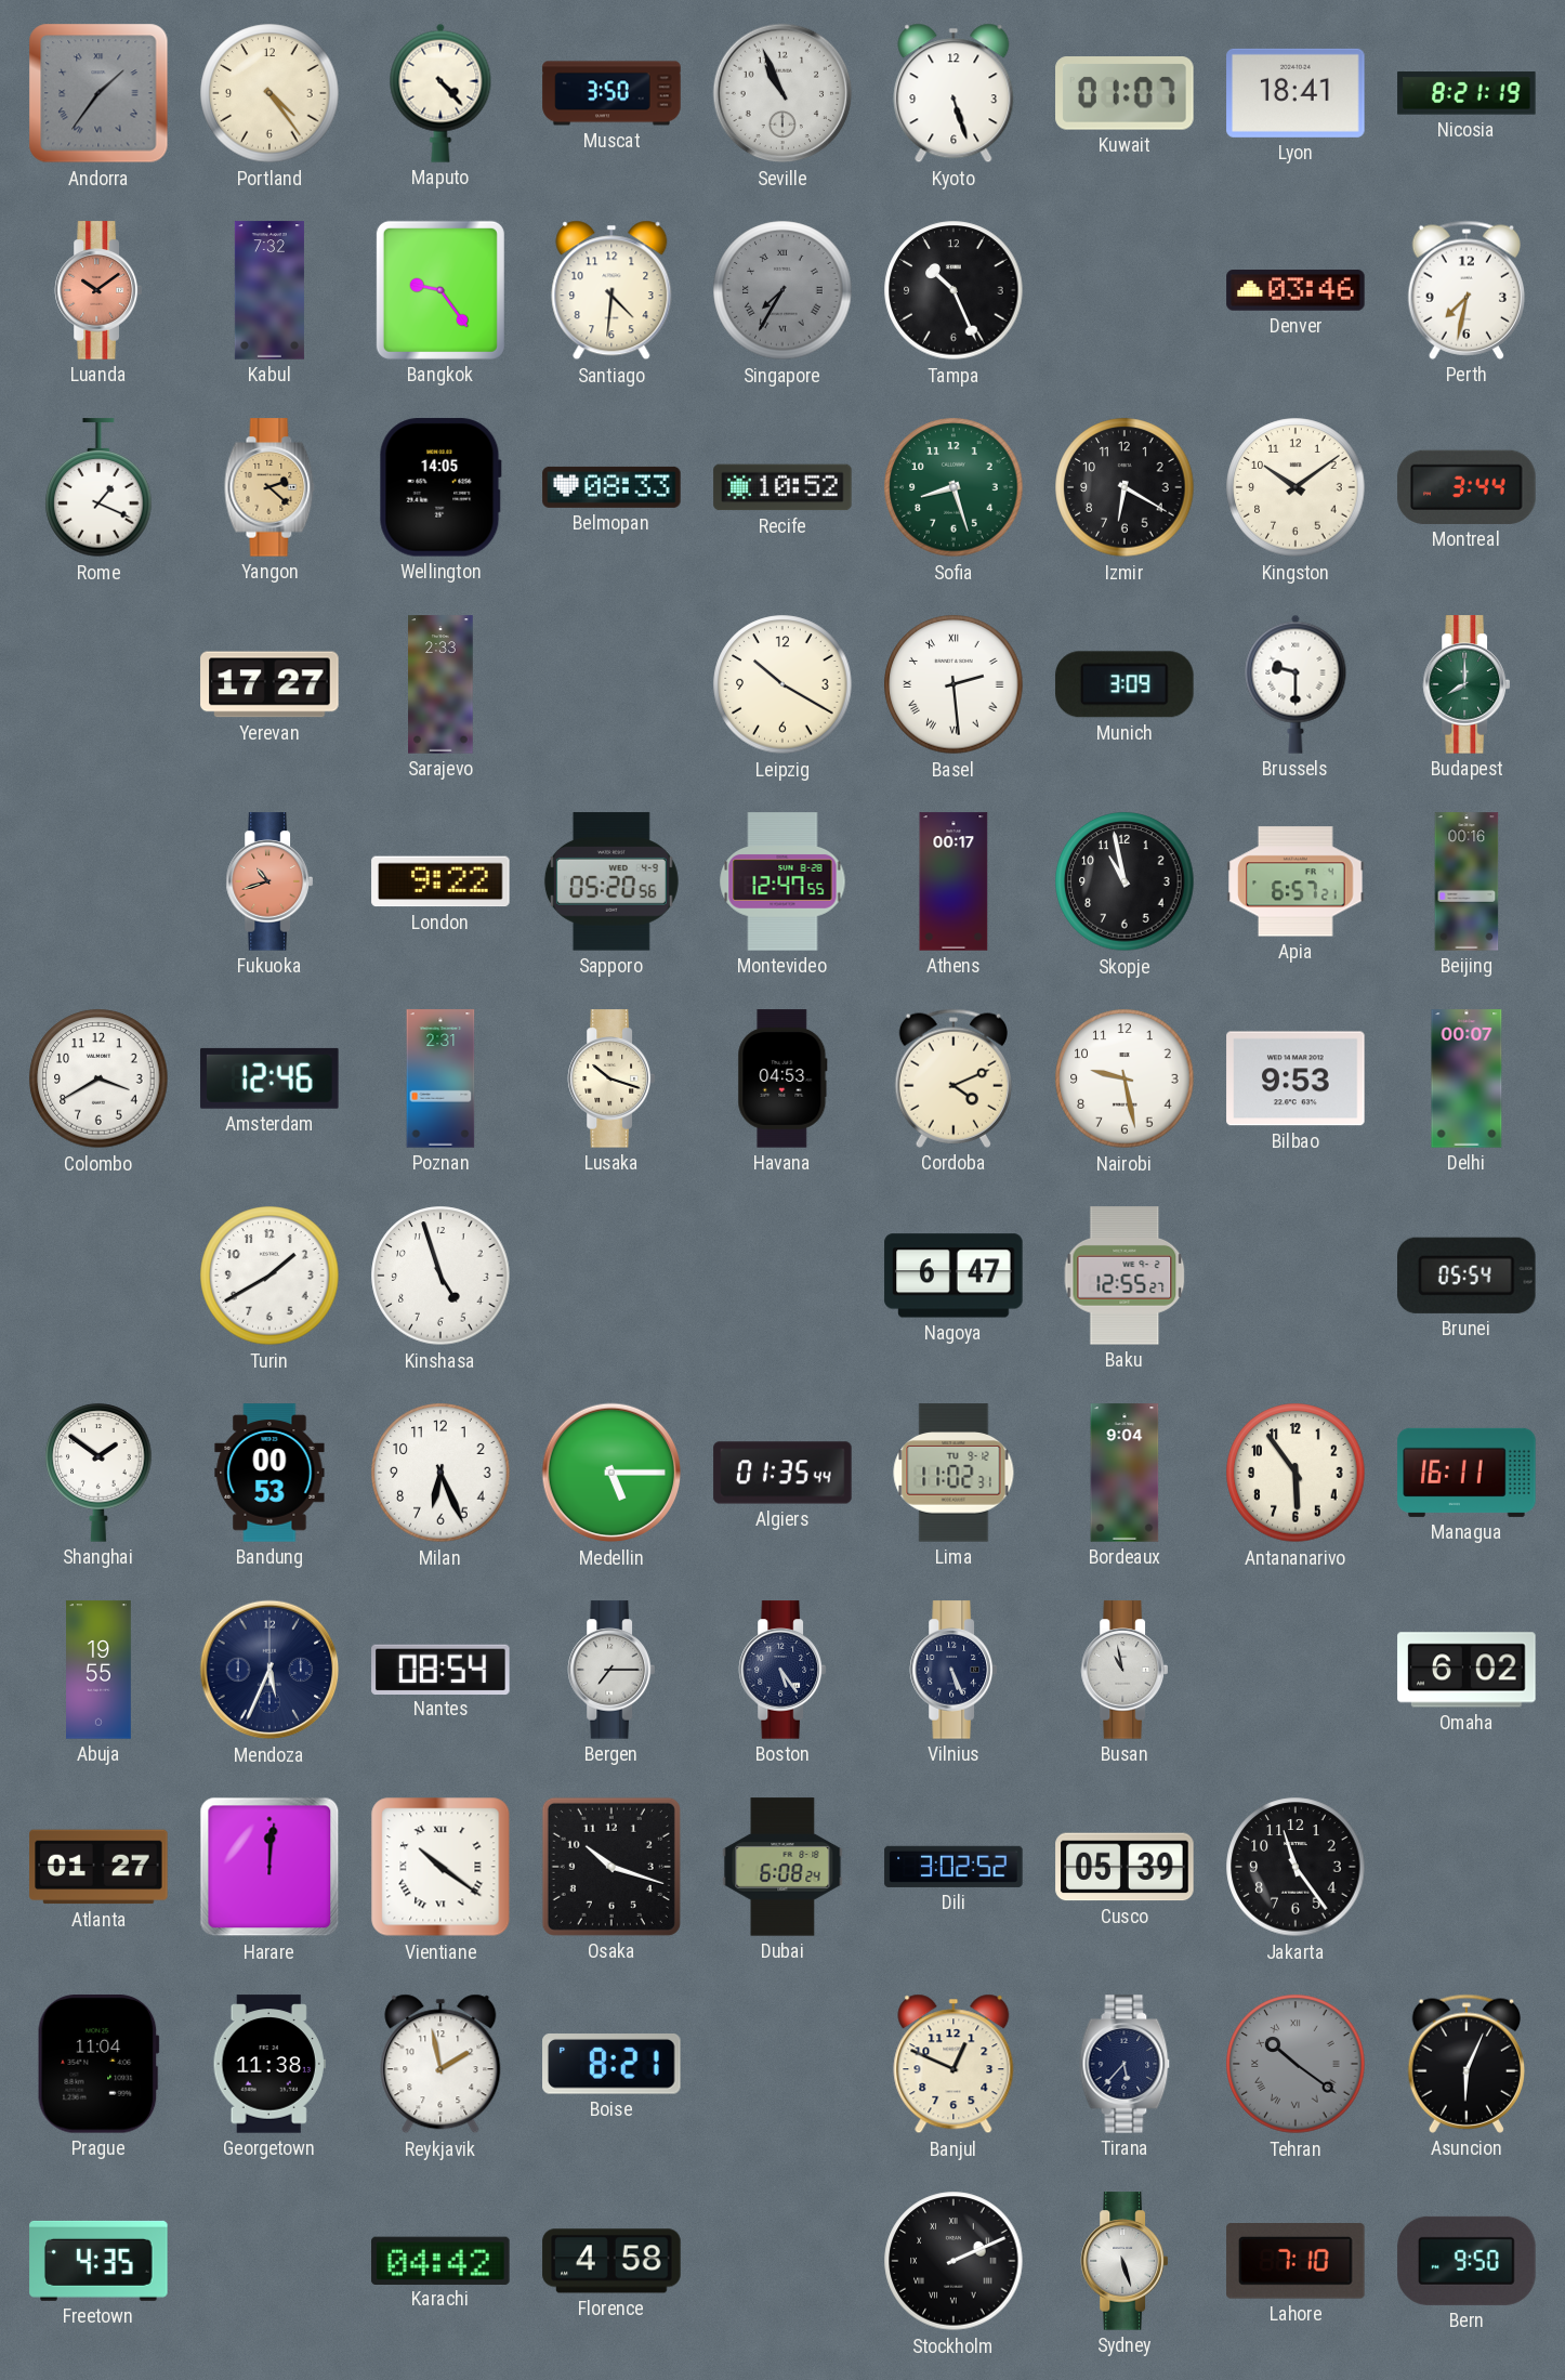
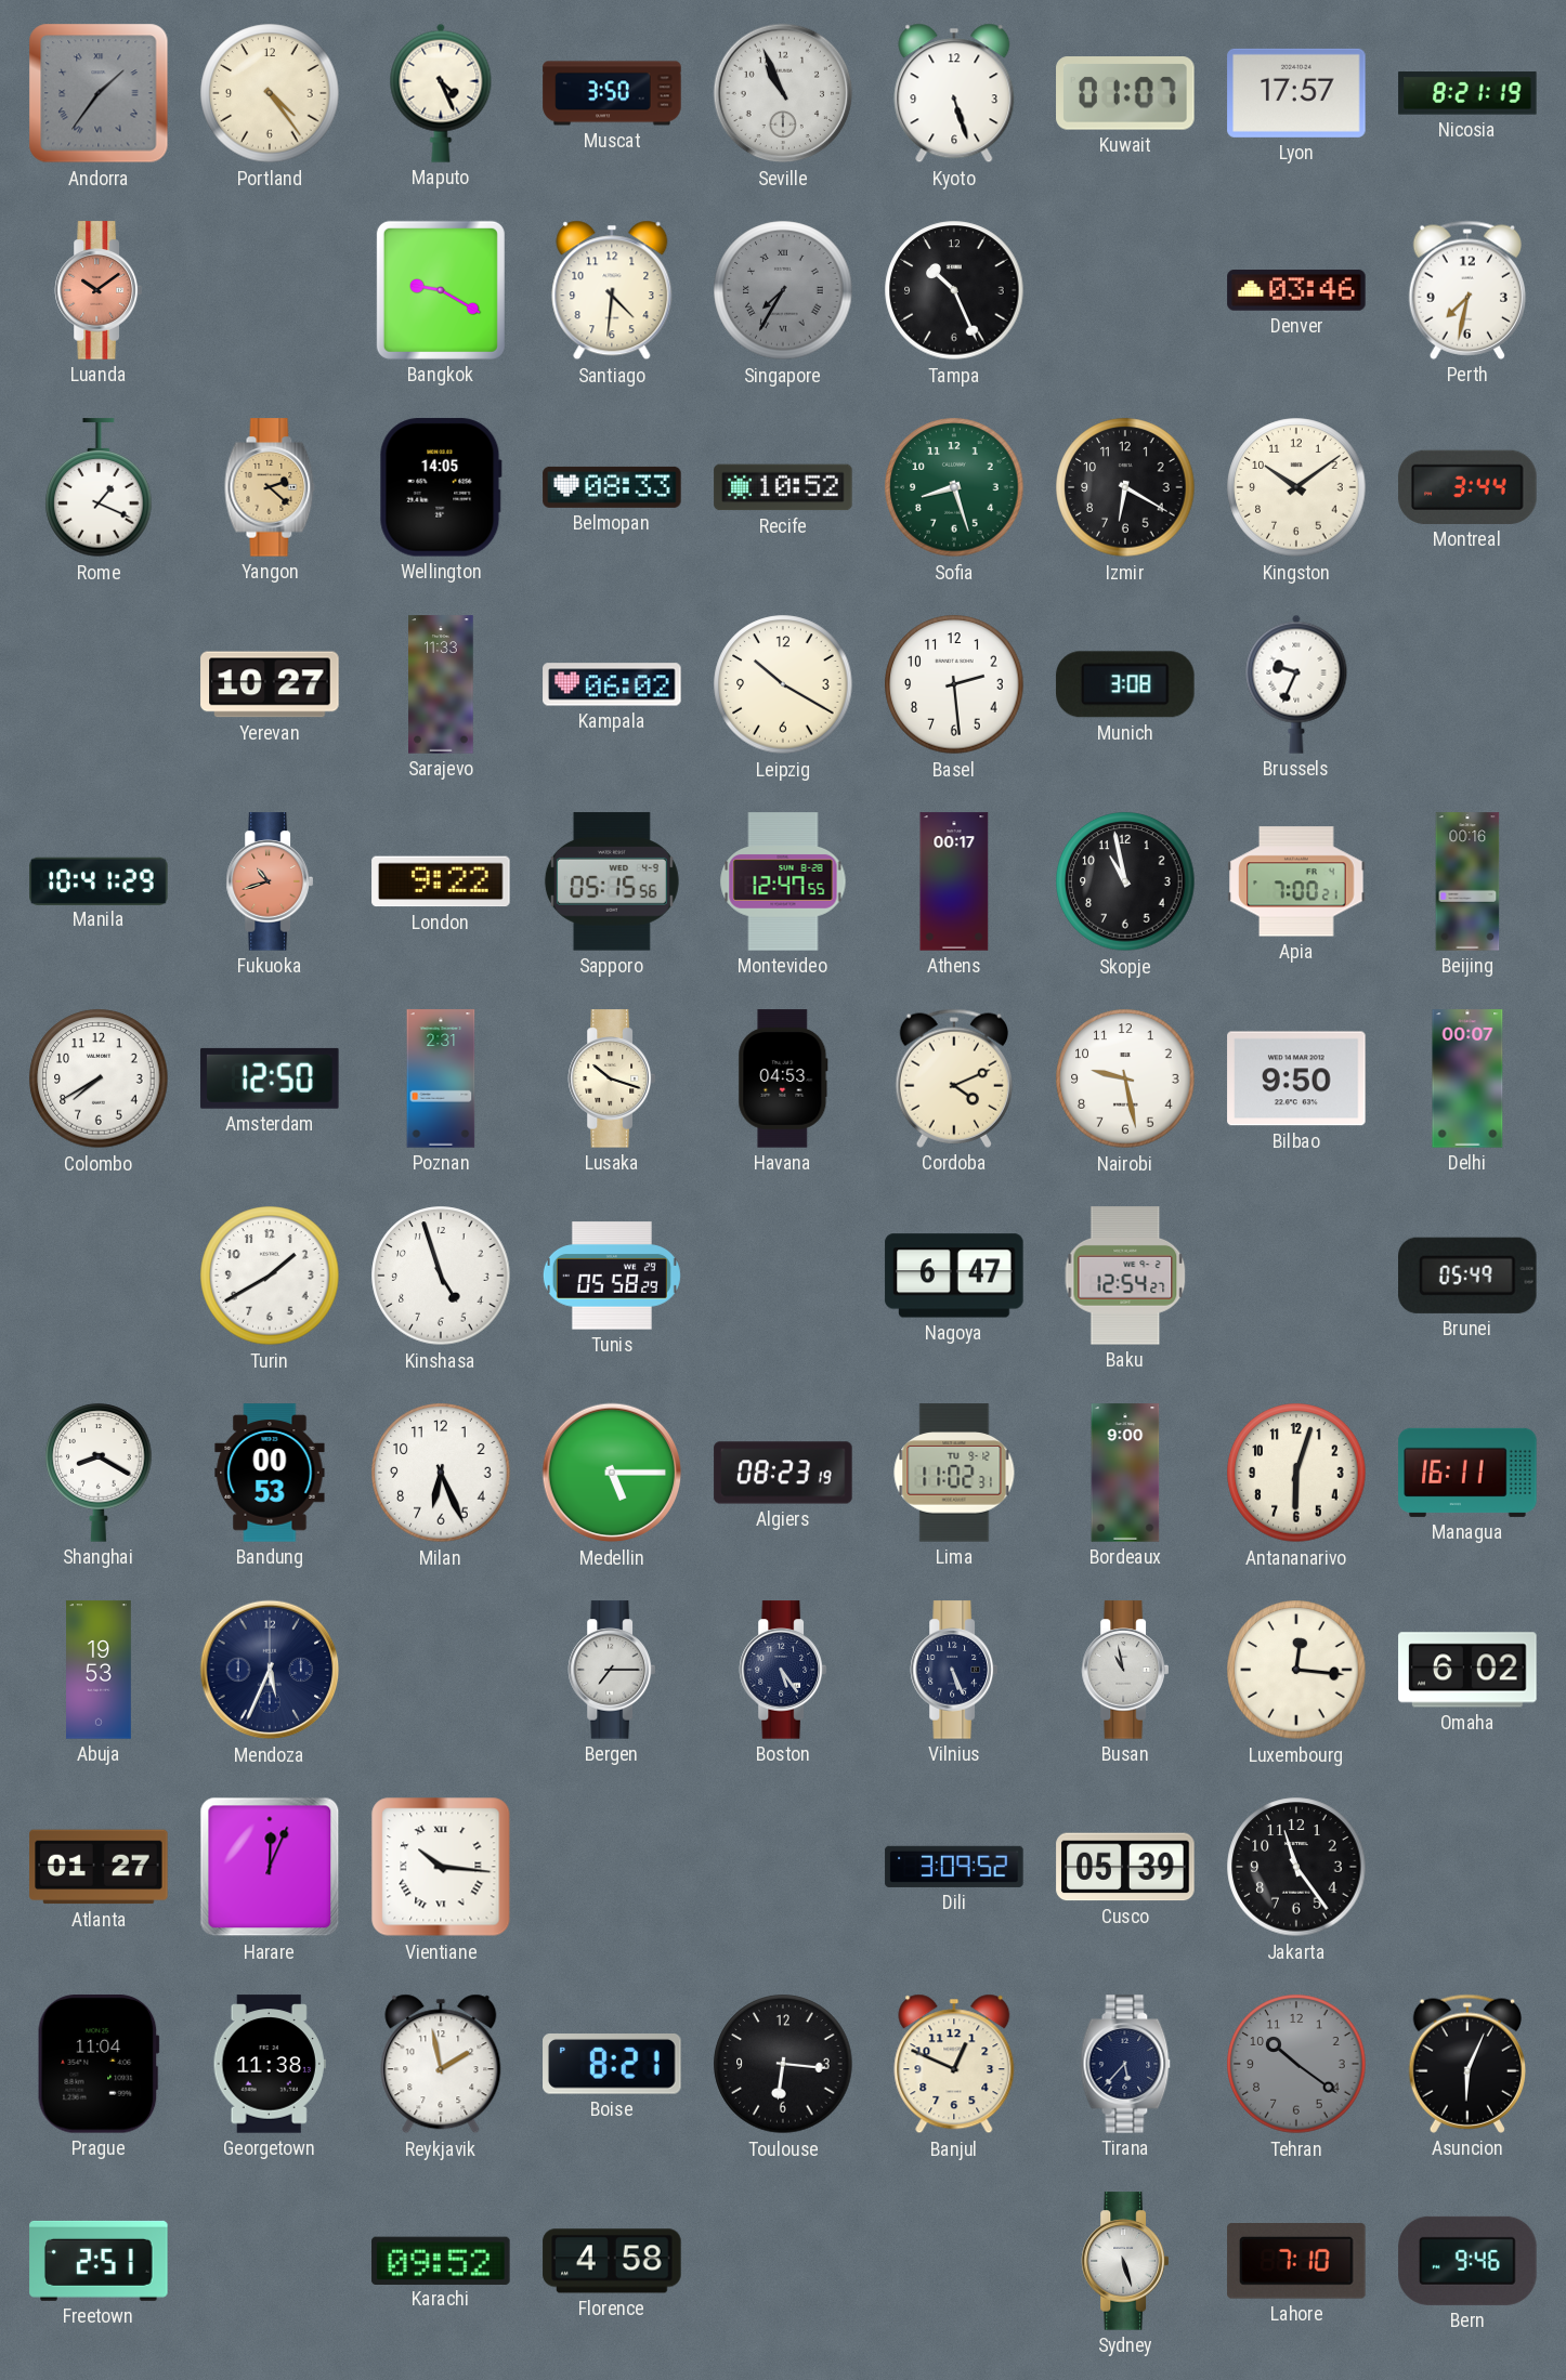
Maputo: 4:23 -> 4:26 (441, 93)
Lyon: 18:41 -> 17:57 (1296, 93)
Kabul: 7:32 -> none (269, 290)
Bangkok: 9:24 -> 9:20 (441, 290)
Yerevan: 17:27 -> 10:27 (270, 684)
Sarajevo: 2:33 -> 11:33 (441, 684)
Kampala: none -> 06:02 (612, 684)
Basel numerals: Roman -> Arabic (954, 684)
Munich: 3:09 -> 3:08 (1125, 684)
Brussels: 9:30 -> 9:34 (1296, 684)
Budapest: 8:00 -> none (1465, 684)
Manila: none -> 10:41 (99, 880)
Sapporo: 05:20 -> 05:15 (612, 881)
Apia: 6:57 -> 7:00 (1296, 881)
Colombo: 3:40 -> 7:40 (99, 1078)
Amsterdam: 12:46 -> 12:50 (270, 1078)
Bilbao: 9:53 -> 9:50 (1296, 1078)
Tunis: none -> 05:58 (612, 1276)
Baku: 12:55 -> 12:54 (1125, 1276)
Brunei: 05:54 -> 05:49 (1469, 1276)
Shanghai: 1:51 -> 8:20 (99, 1473)
Algiers: 01:35 -> 08:23 (783, 1473)
Bordeaux: 9:04 -> 9:00 (1125, 1473)
Antananarivo: 5:54 -> 6:03 (1296, 1473)
Abuja: 19:55 -> 19:53 (100, 1670)
Nantes: 08:54 -> none (440, 1669)
Luxembourg: none -> 12:16 (1296, 1670)
Harare: 12:01 -> 12:04 (270, 1867)
Vientiane: 10:21 -> 10:16 (441, 1867)
Osaka: 10:18 -> none (611, 1867)
Dubai: 6:08 -> none (782, 1867)
Dili: 3:02 -> 3:09 (954, 1867)
Toulouse: none -> 6:16 (783, 2064)
Tehran numerals: Roman -> Arabic (1296, 2064)
Freetown: 4:35 -> 2:51 (99, 2261)
Karachi: 04:42 -> 09:52 (441, 2260)
Stockholm: 2:11 -> none (954, 2261)
Bern: 9:50 -> 9:46 (1467, 2261)
